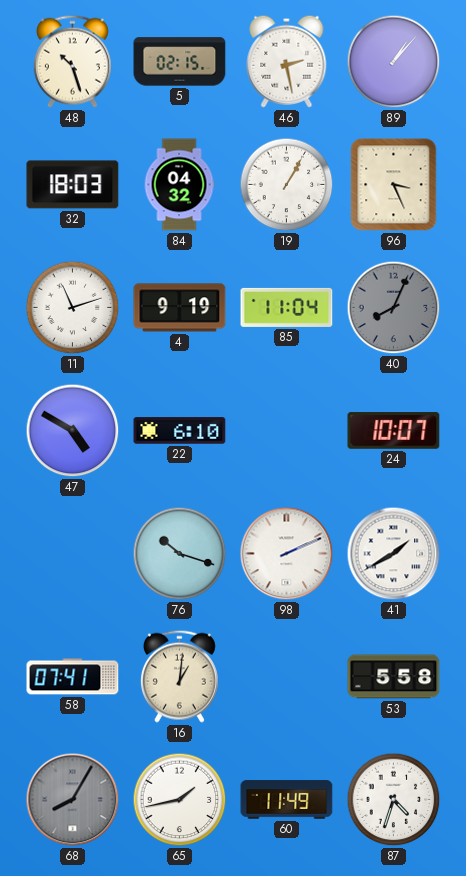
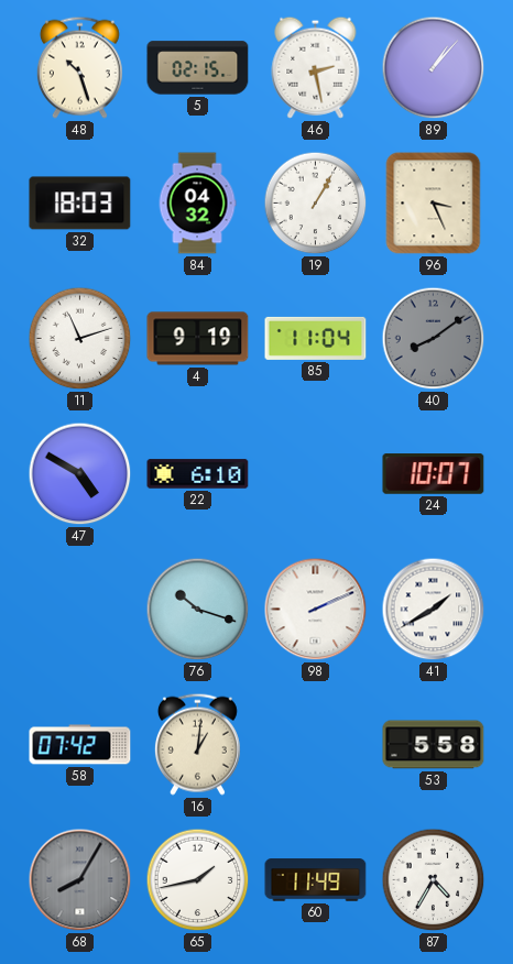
40: 8:04 -> 8:09 (434, 339)
58: 07:41 -> 07:42 (80, 745)
87: 4:33 -> 4:35 (434, 880)
